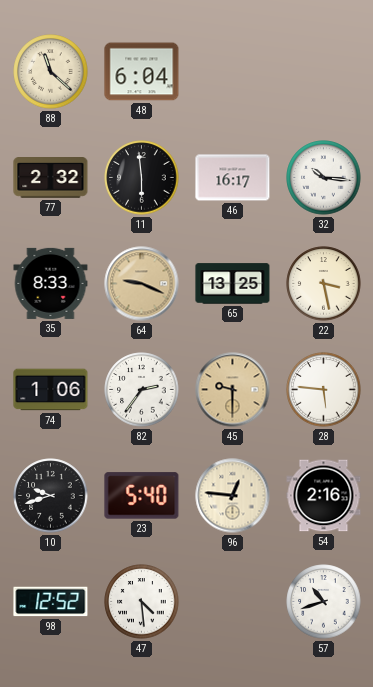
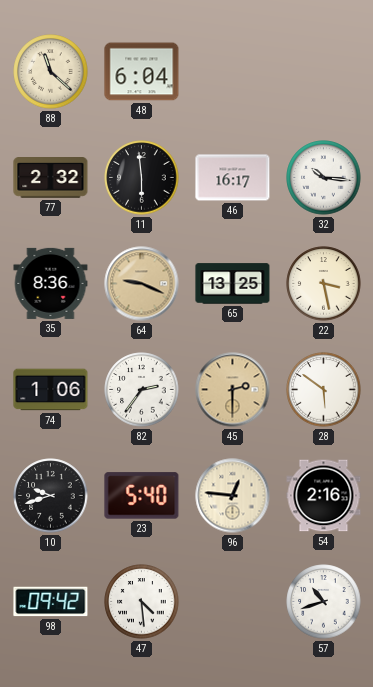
35: 8:33 -> 8:36 (51, 283)
45: 9:30 -> 2:30 (233, 390)
28: 5:46 -> 5:51 (324, 390)
98: 12:52 -> 09:42 (51, 602)
